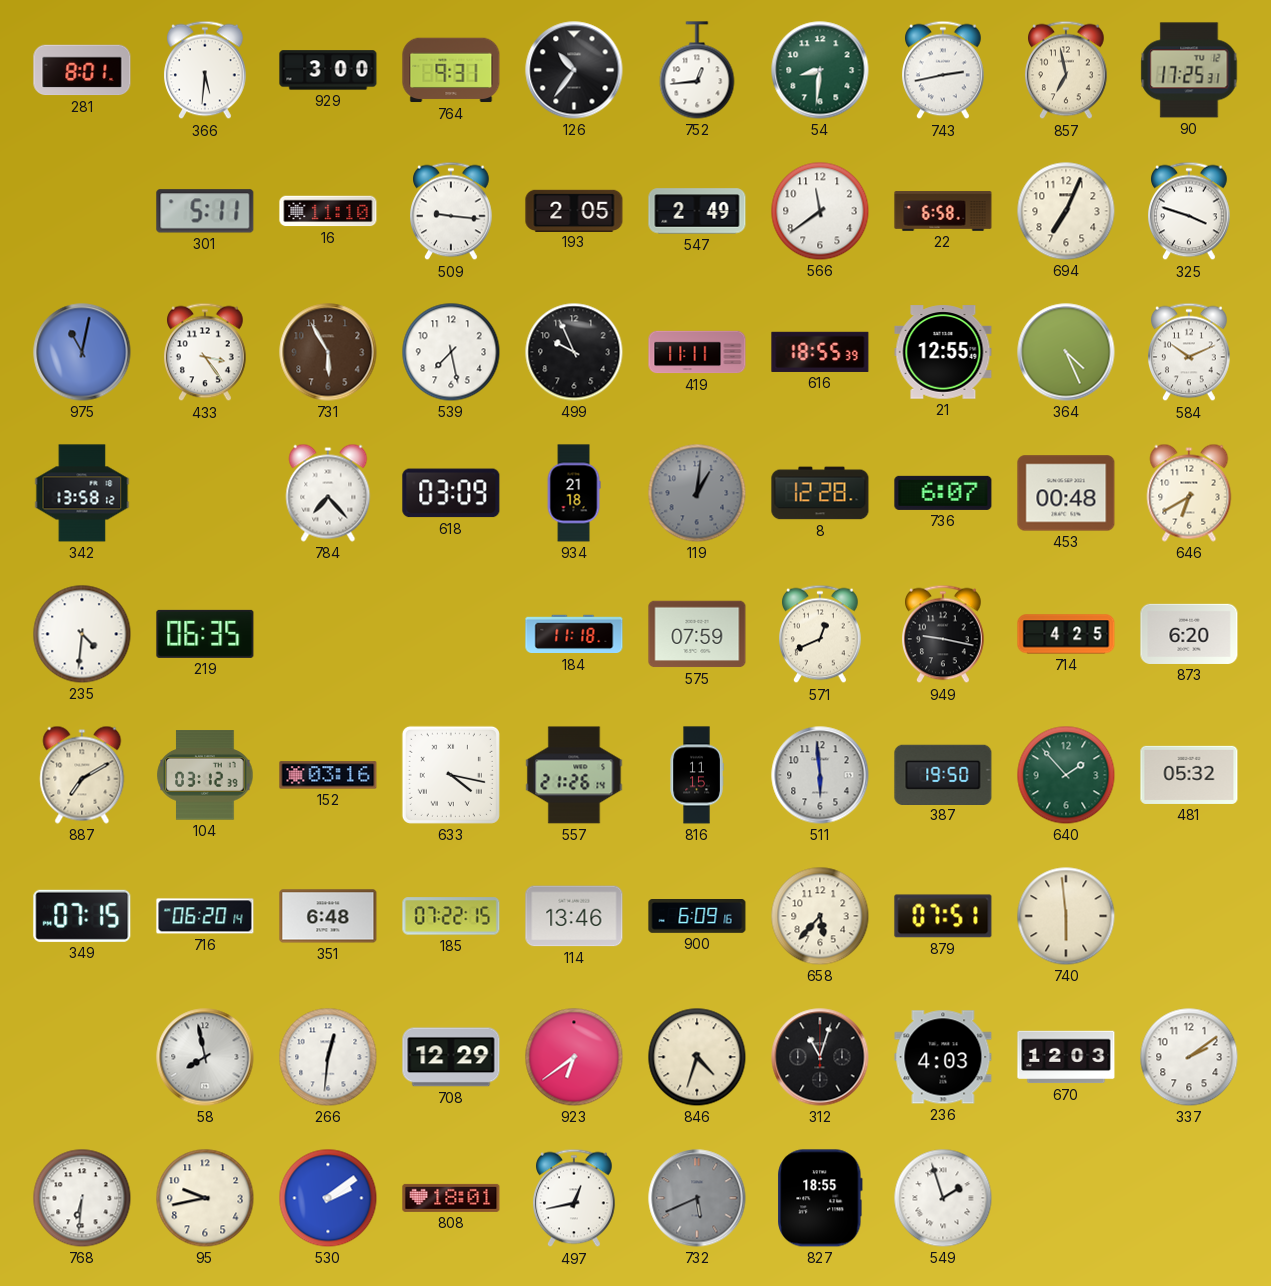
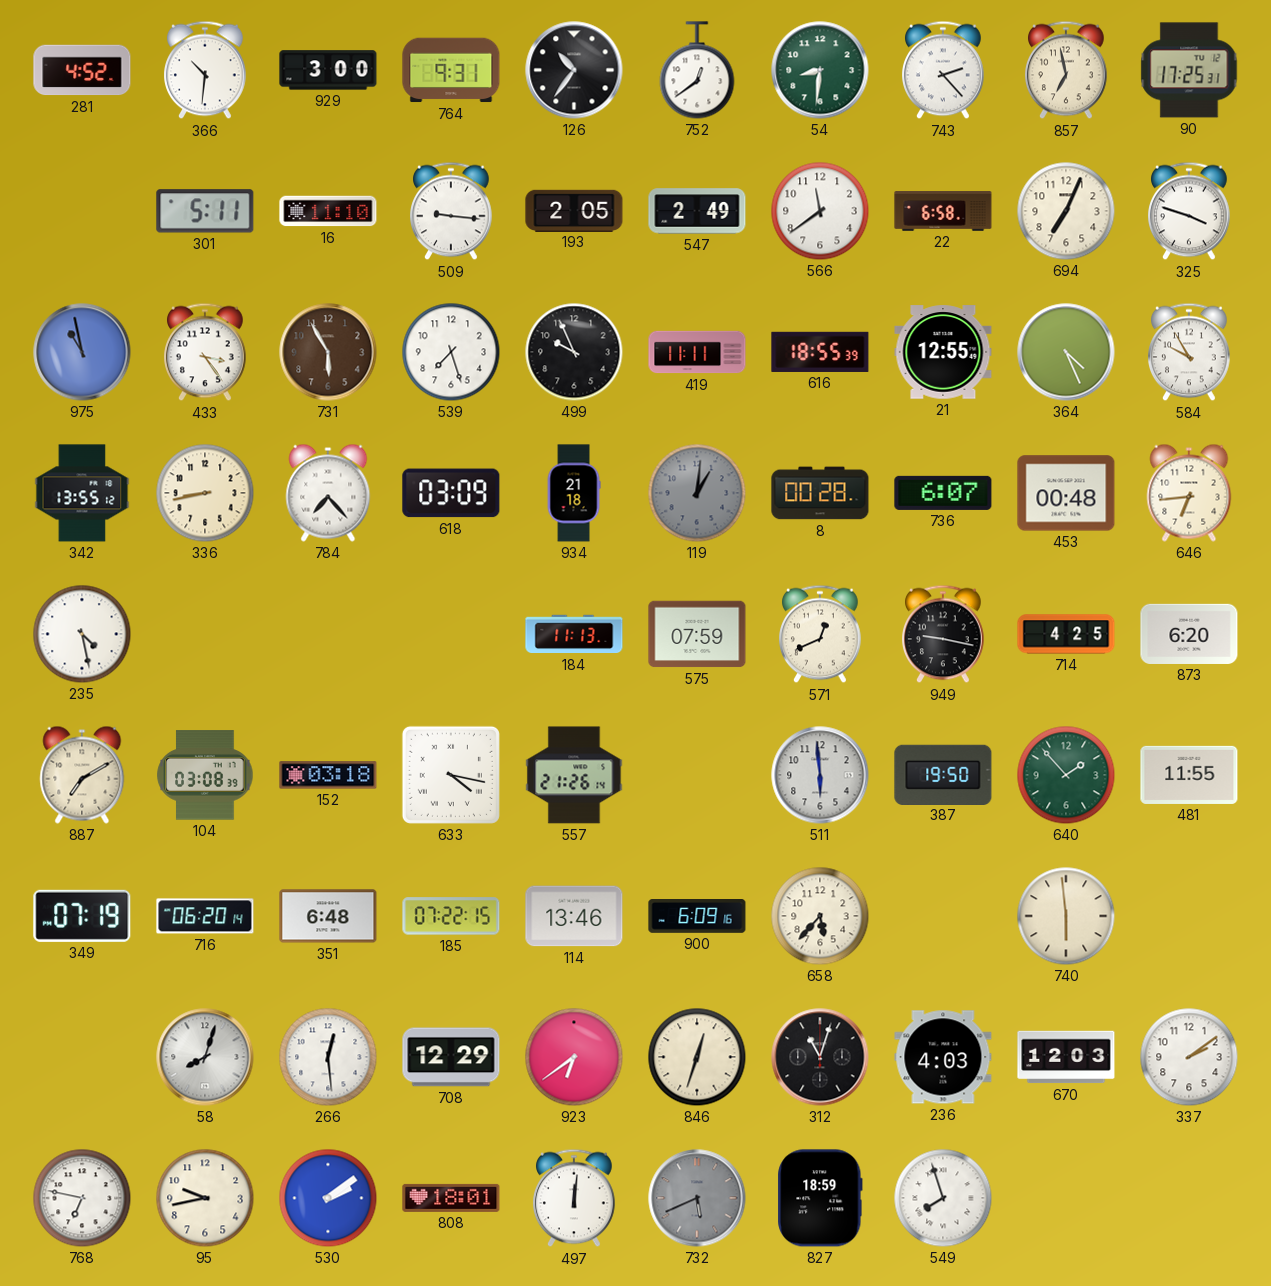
281: 8:01 -> 4:52 (82, 70)
366: 5:31 -> 10:31 (206, 70)
752: 12:44 -> 12:39 (697, 70)
743: 2:43 -> 2:23 (944, 70)
975: 11:02 -> 10:58 (82, 352)
539: 7:28 -> 7:27 (451, 352)
584: 10:11 -> 9:55 (1190, 352)
342: 13:58 -> 13:55 (82, 493)
336: none -> 8:43 (205, 493)
8: 12:28 -> 00:28 (820, 493)
646: 6:40 -> 6:44 (1189, 493)
235: 4:31 -> 4:28 (82, 634)
219: 06:35 -> none (205, 634)
184: 11:18 -> 11:13 (574, 634)
104: 03:12 -> 03:08 (205, 775)
152: 03:16 -> 03:18 (328, 775)
816: 11:15 -> none (697, 775)
481: 05:32 -> 11:55 (1189, 775)
349: 07:15 -> 07:19 (82, 916)
879: 07:51 -> none (943, 916)
58: 7:58 -> 8:03 (205, 1057)
266: 12:31 -> 12:29 (328, 1057)
846: 4:33 -> 12:33 (697, 1057)
768: 6:31 -> 6:47 (82, 1198)
497: 12:43 -> 12:01 (575, 1198)
827: 18:55 -> 18:59 (820, 1198)
549: 1:57 -> 7:57 (943, 1198)
